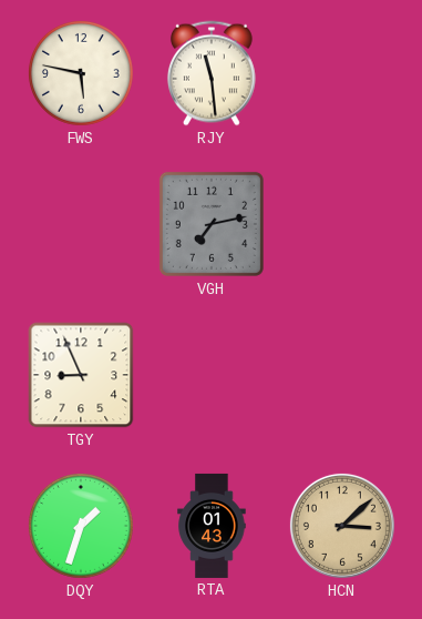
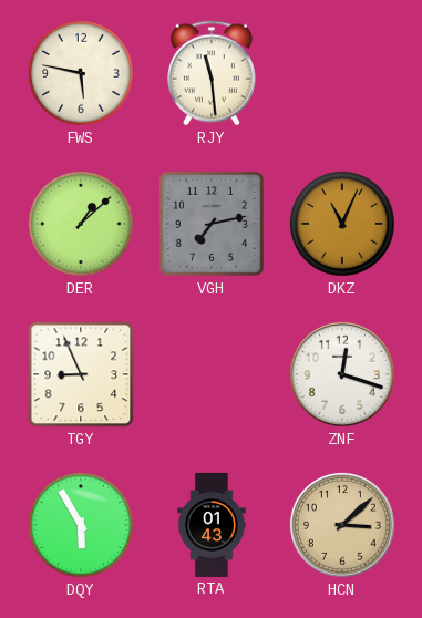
DER: none -> 1:08 (81, 224)
DKZ: none -> 11:04 (342, 224)
ZNF: none -> 12:18 (342, 374)
DQY: 1:33 -> 5:55 (81, 525)
